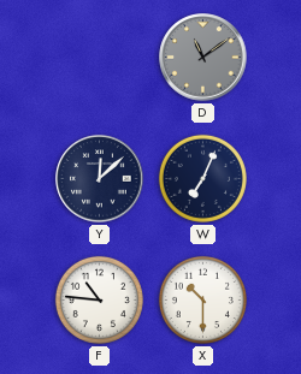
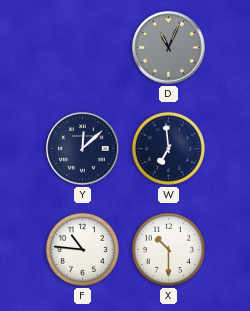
D: 11:09 -> 11:04 (169, 48)
W: 7:04 -> 6:59 (168, 148)
